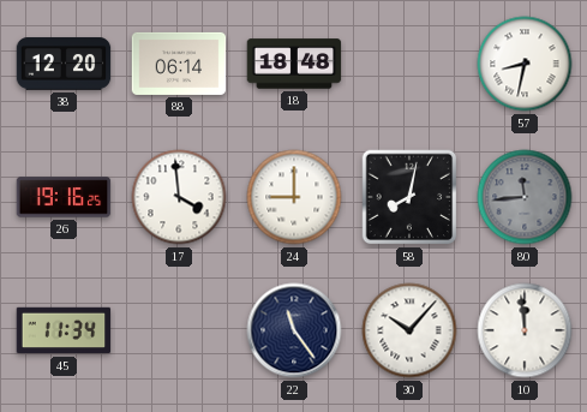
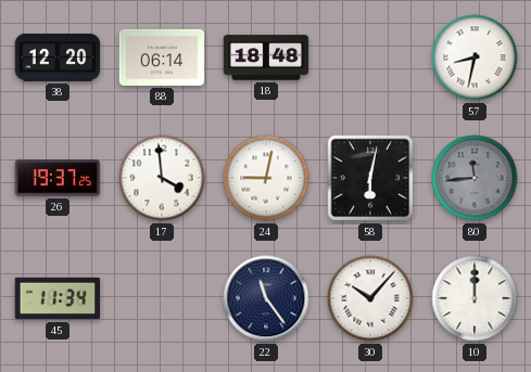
26: 19:16 -> 19:37 (58, 178)
24: 9:00 -> 9:02 (266, 178)
58: 8:02 -> 6:02 (370, 178)
10: 11:59 -> 12:00 (475, 298)
